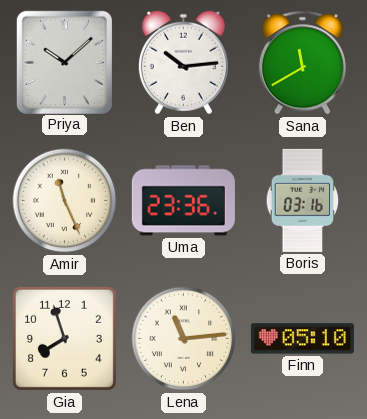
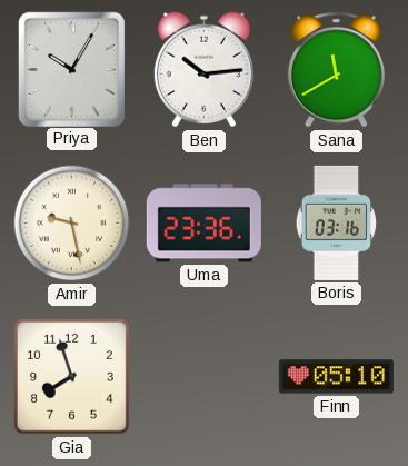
Priya: 10:08 -> 10:05 (71, 69)
Amir: 11:26 -> 9:28 (72, 224)
Lena: 11:14 -> none (184, 339)
